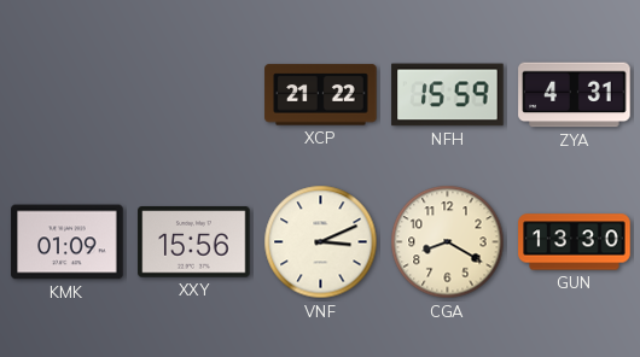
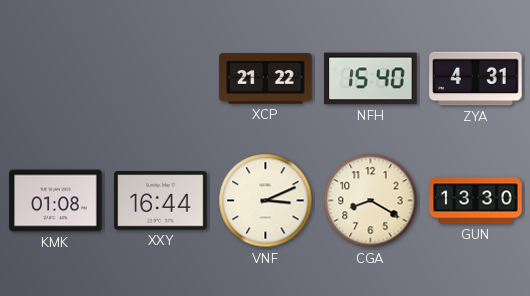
NFH: 15:59 -> 15:40 (371, 79)
KMK: 01:09 -> 01:08 (56, 201)
XXY: 15:56 -> 16:44 (161, 201)
